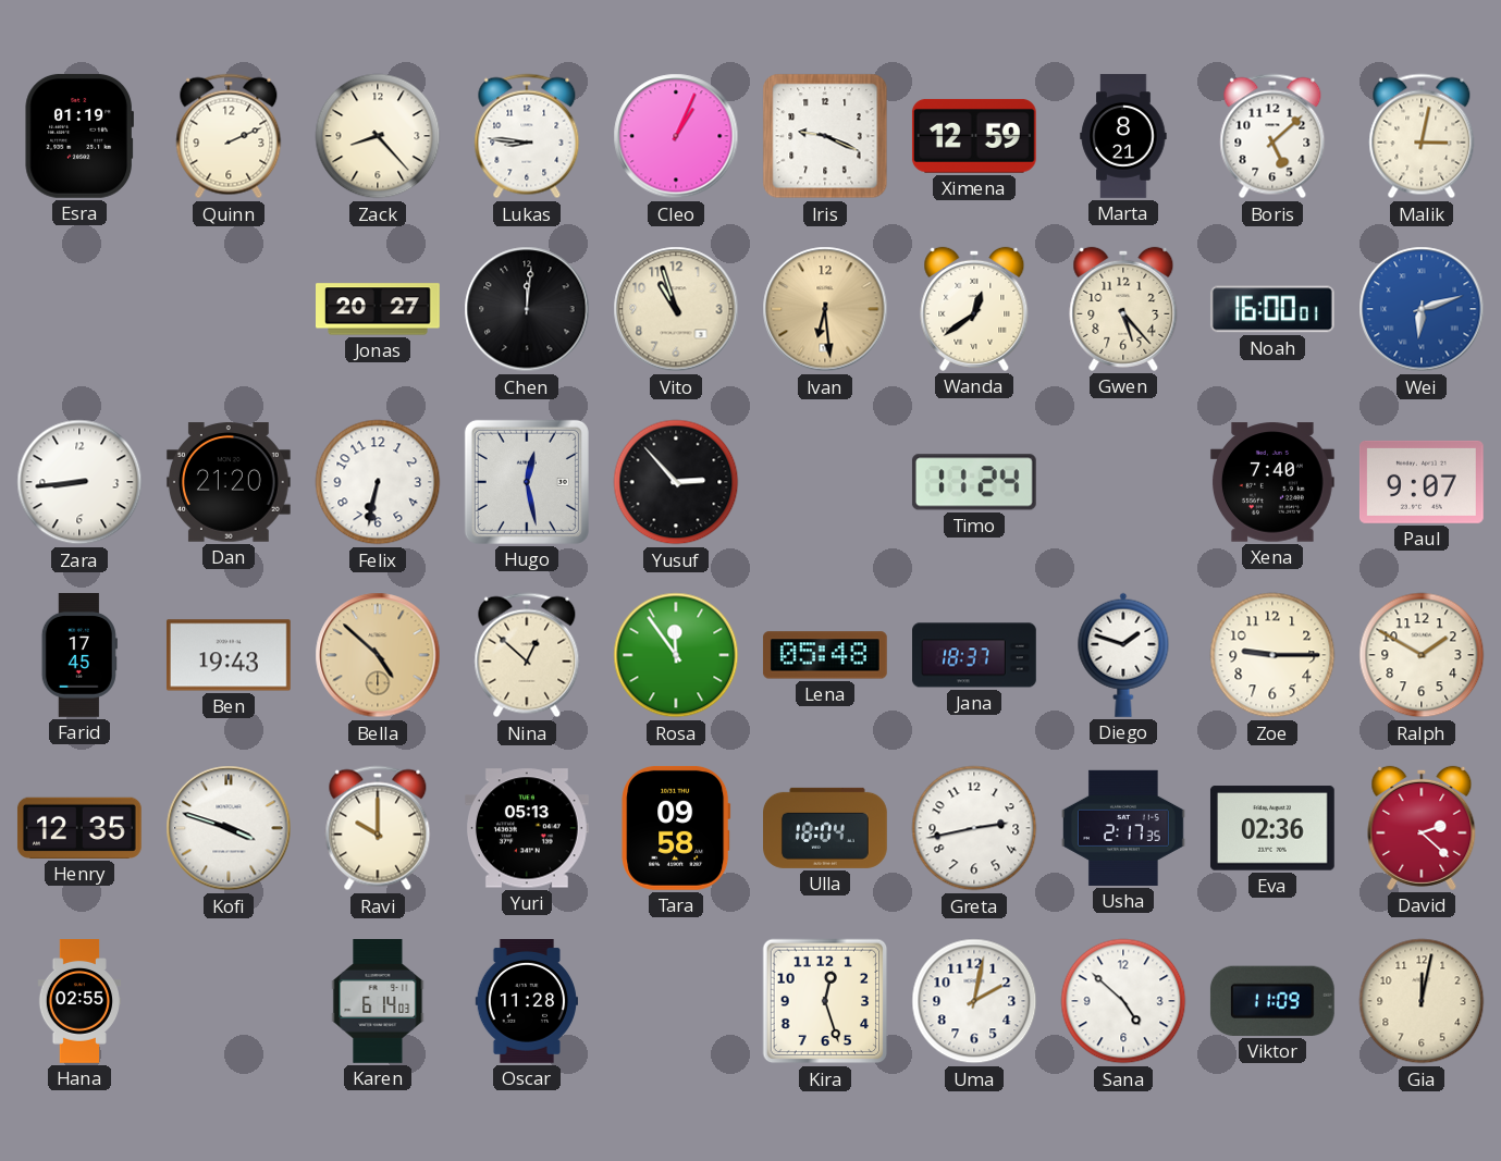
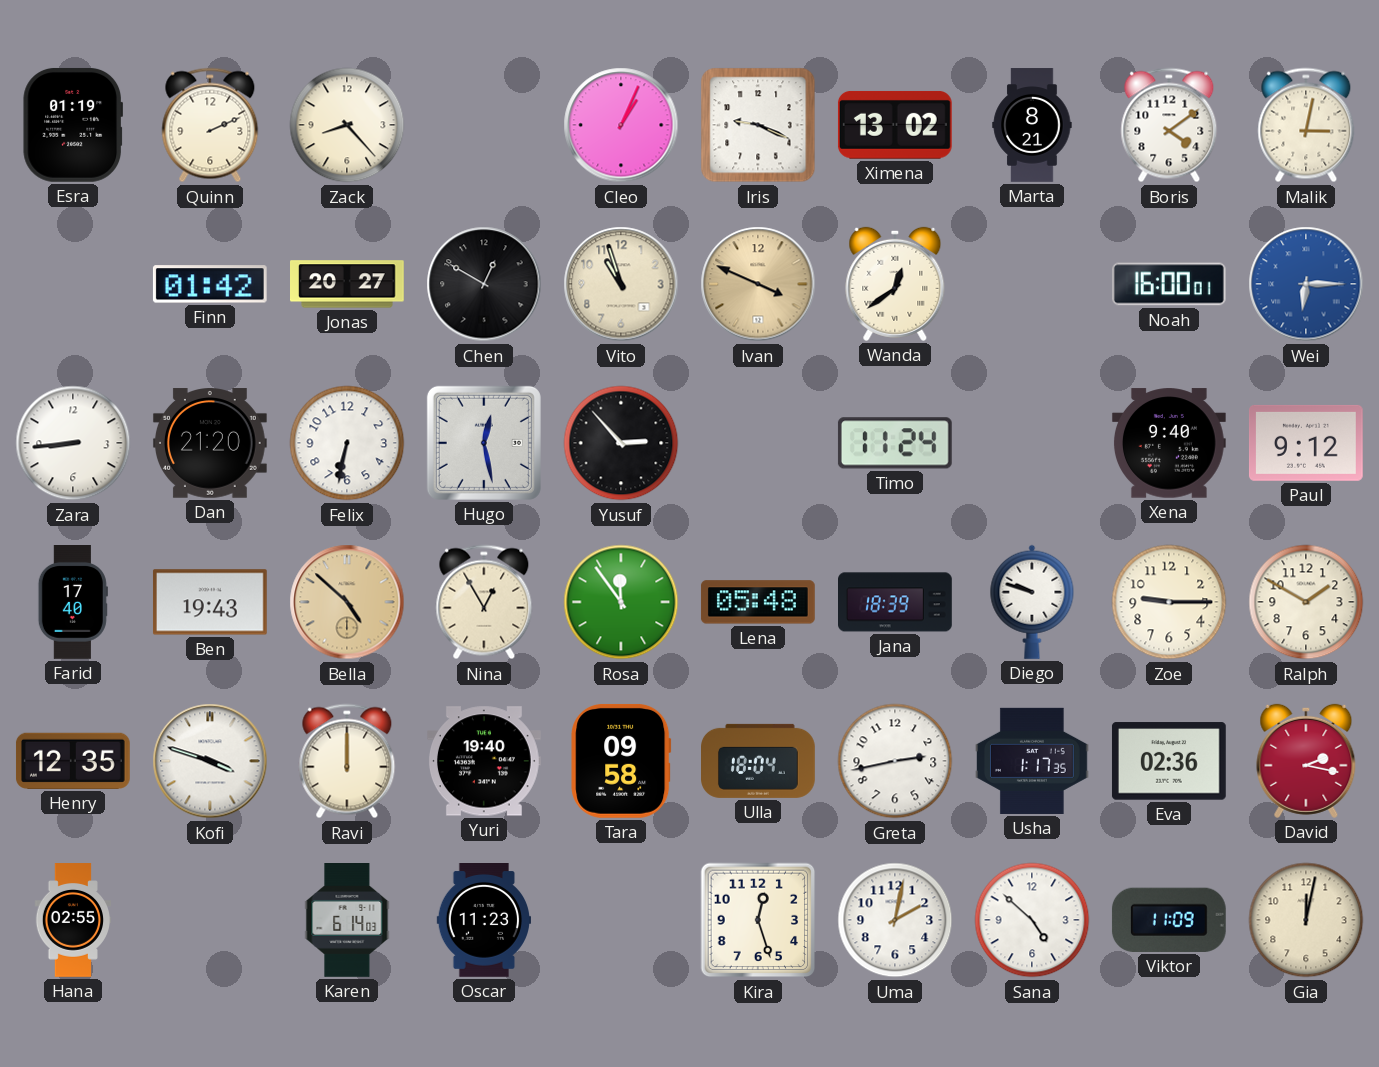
Lukas: 8:46 -> none (527, 136)
Ximena: 12:59 -> 13:02 (895, 125)
Boris: 5:08 -> 4:09 (1169, 125)
Finn: none -> 01:42 (210, 284)
Chen: 12:01 -> 12:50 (484, 284)
Ivan: 6:29 -> 3:49 (758, 284)
Gwen: 5:23 -> none (1123, 309)
Wei: 6:12 -> 6:15 (1306, 284)
Xena: 7:40 -> 9:40 (1169, 443)
Paul: 9:07 -> 9:12 (1306, 443)
Farid: 17:45 -> 17:40 (73, 603)
Nina: 12:52 -> 12:55 (484, 602)
Jana: 18:37 -> 18:39 (896, 602)
Diego: 1:48 -> 9:48 (1032, 602)
Ravi: 10:00 -> 12:00 (347, 761)
Yuri: 05:13 -> 19:40 (484, 761)
Usha: 2:17 -> 1:17 (1033, 761)
David: 2:22 -> 2:17 (1306, 761)
Oscar: 11:28 -> 11:23 (484, 921)
